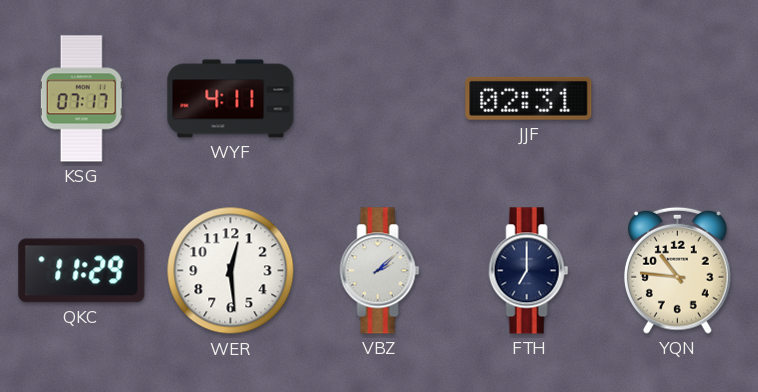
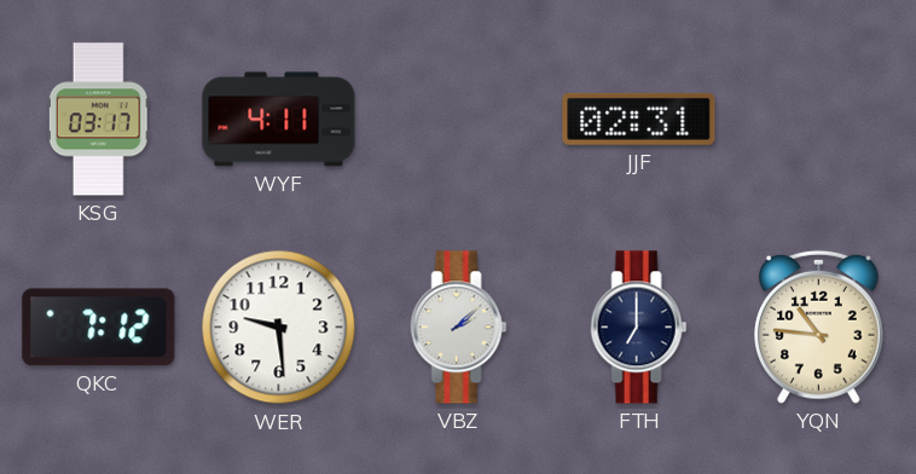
KSG: 07:17 -> 03:17 (98, 120)
QKC: 11:29 -> 7:12 (99, 328)
WER: 12:29 -> 9:29 (279, 328)
